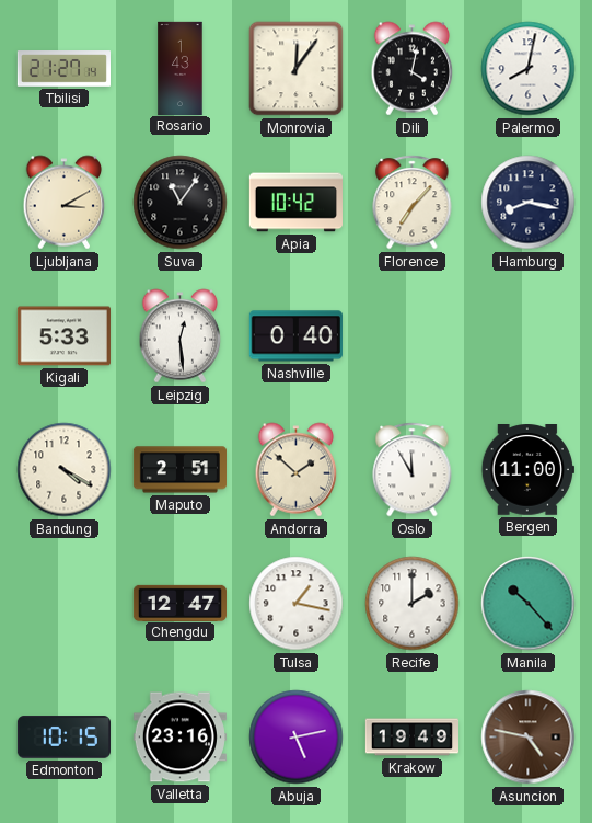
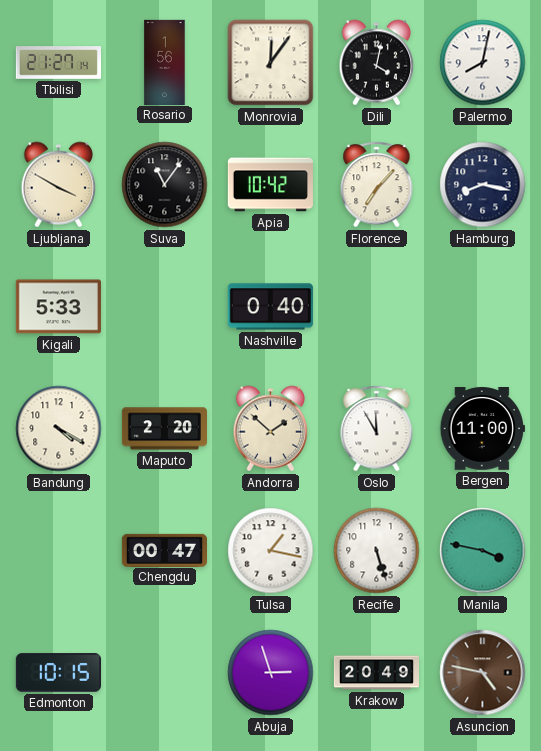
Rosario: 1:43 -> 1:56 (165, 62)
Ljubljana: 3:10 -> 3:50 (59, 185)
Leipzig: 12:29 -> none (181, 336)
Maputo: 2:51 -> 2:20 (164, 429)
Chengdu: 12:47 -> 00:47 (164, 550)
Recife: 2:00 -> 5:27 (377, 551)
Manila: 10:23 -> 3:47 (483, 551)
Valletta: 23:16 -> none (179, 738)
Abuja: 5:13 -> 2:57 (271, 673)
Krakow: 19:49 -> 20:49 (376, 673)
